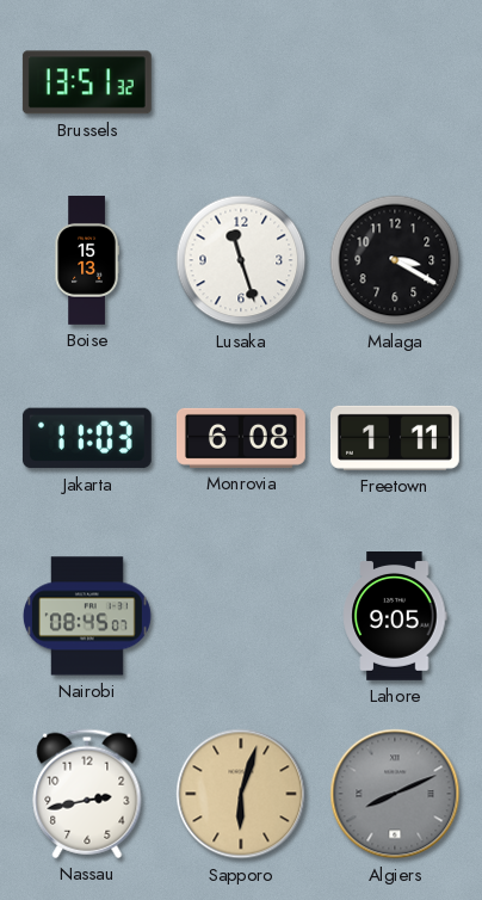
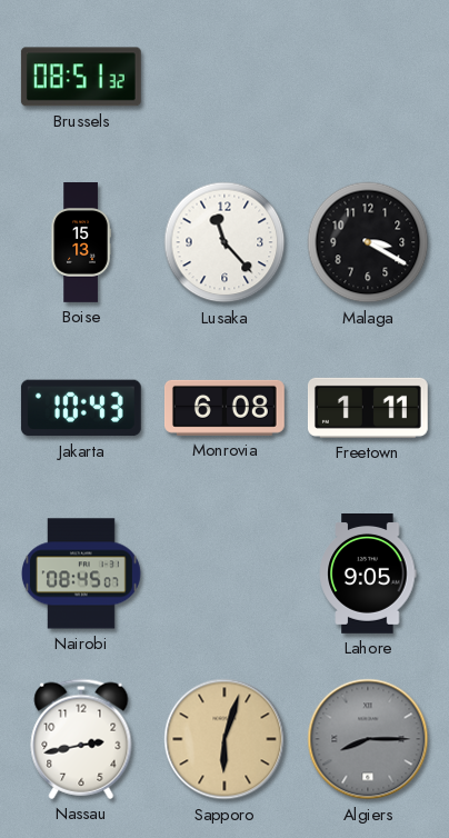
Brussels: 13:51 -> 08:51 (81, 77)
Lusaka: 11:27 -> 11:23 (225, 242)
Jakarta: 11:03 -> 10:43 (81, 408)
Algiers: 8:11 -> 8:15 (368, 739)
